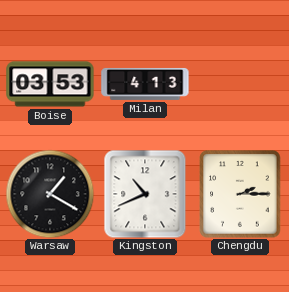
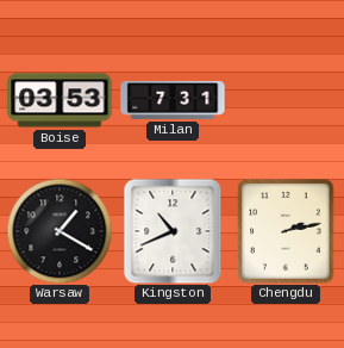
Milan: 4:13 -> 7:31 (173, 100)
Chengdu: 2:15 -> 2:13 (286, 231)
